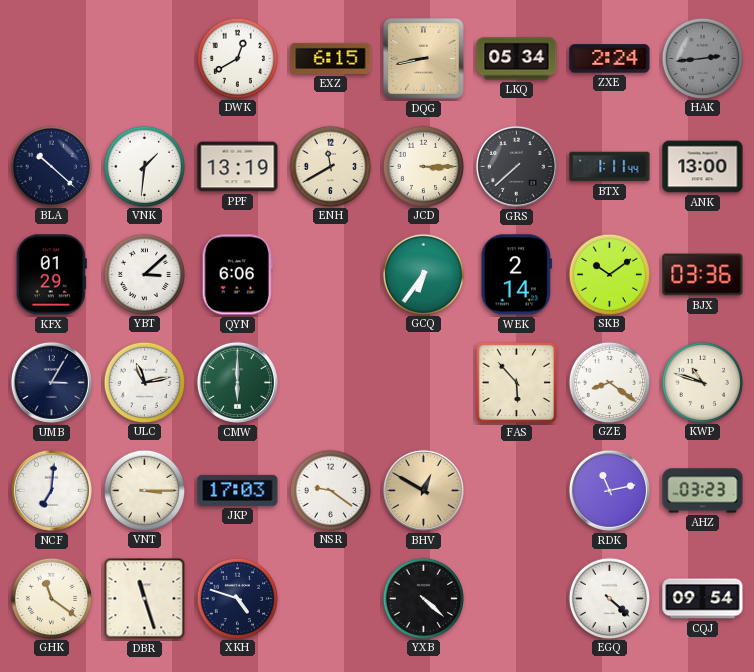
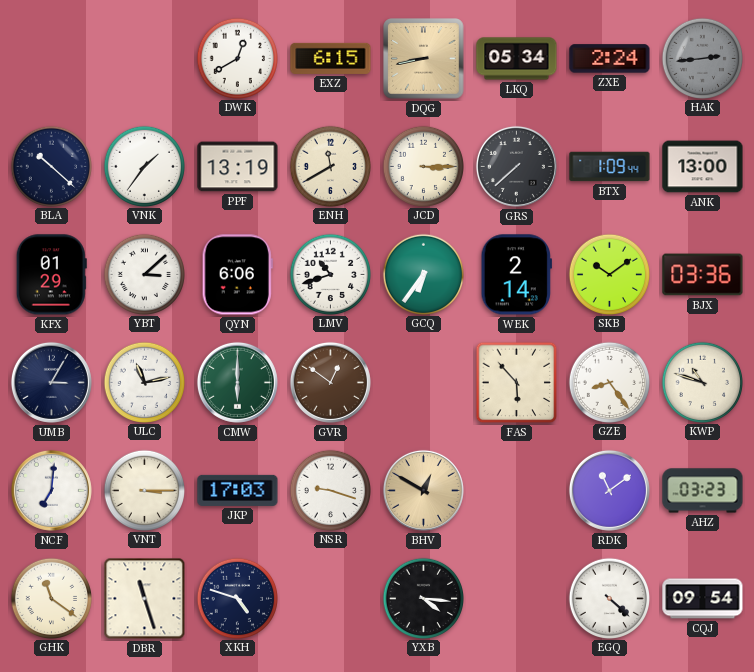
VNK: 1:31 -> 1:36 (144, 166)
BTX: 1:11 -> 1:09 (610, 167)
LMV: none -> 10:42 (330, 274)
GVR: none -> 12:51 (330, 382)
GZE: 8:21 -> 8:24 (609, 382)
NSR: 9:21 -> 9:18 (330, 490)
RDK: 11:13 -> 11:09 (609, 490)
YXB: 4:22 -> 4:16 (423, 598)
